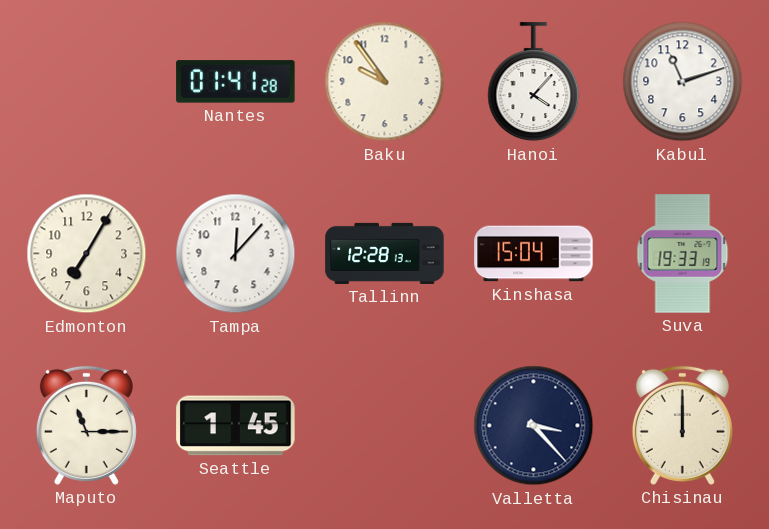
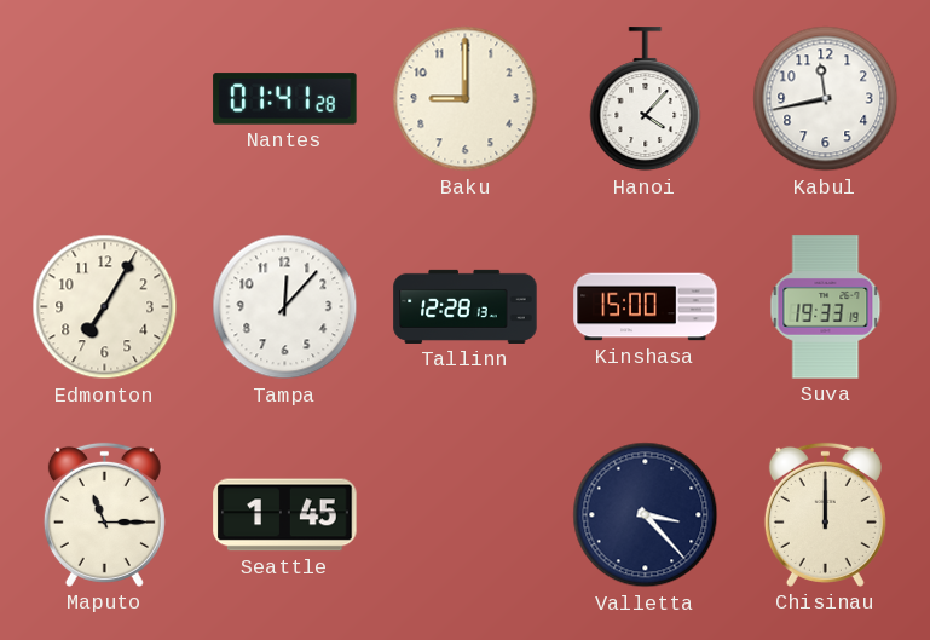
Baku: 9:54 -> 9:00 (466, 99)
Kabul: 11:12 -> 11:43 (826, 99)
Kinshasa: 15:04 -> 15:00 (646, 307)
